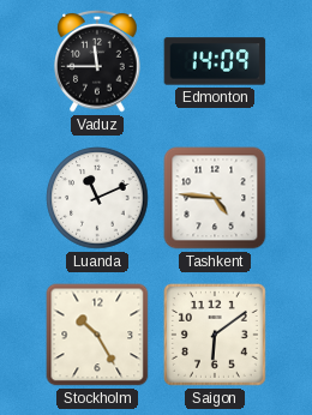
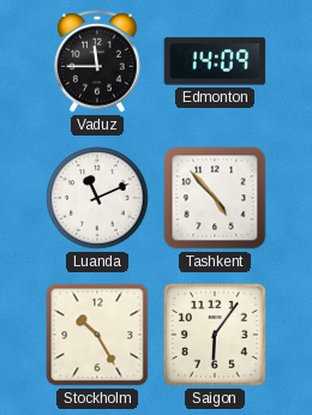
Tashkent: 4:46 -> 4:53 (215, 198)
Saigon: 6:09 -> 6:06 (215, 335)
